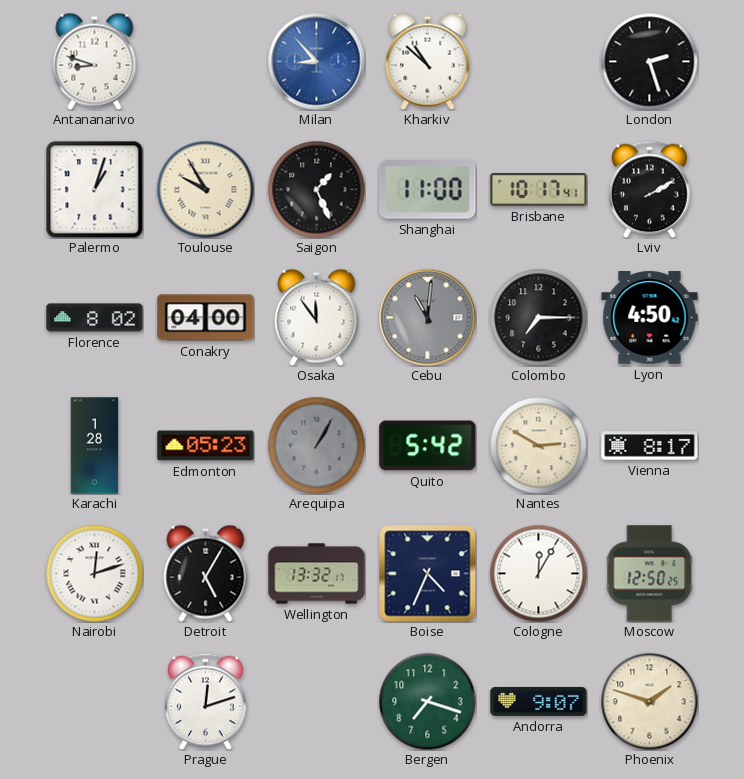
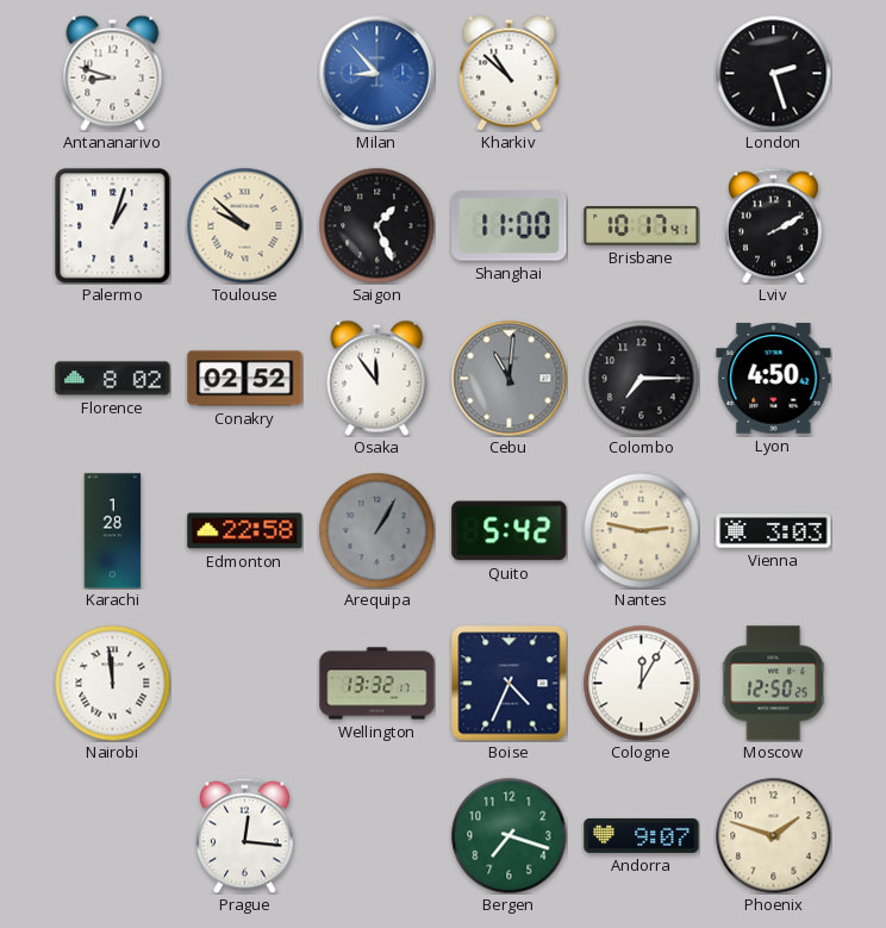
Toulouse: 9:55 -> 9:52 (244, 225)
Conakry: 04:00 -> 02:52 (245, 379)
Edmonton: 05:23 -> 22:58 (245, 531)
Nantes: 2:50 -> 2:47 (641, 530)
Vienna: 8:17 -> 3:03 (774, 531)
Nairobi: 12:12 -> 11:59 (112, 683)
Detroit: 5:05 -> none (206, 573)
Prague: 12:12 -> 12:16 (245, 835)
